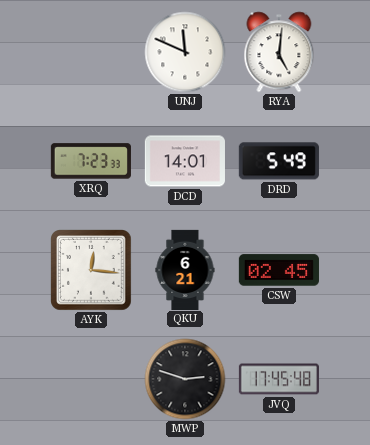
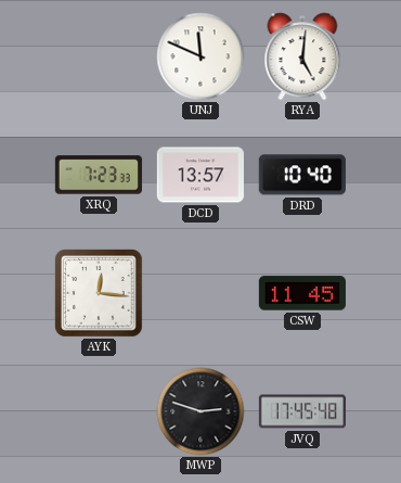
DCD: 14:01 -> 13:57 (200, 175)
DRD: 5:49 -> 10:40 (302, 175)
QKU: 6:21 -> none (185, 269)
CSW: 02:45 -> 11:45 (302, 293)
